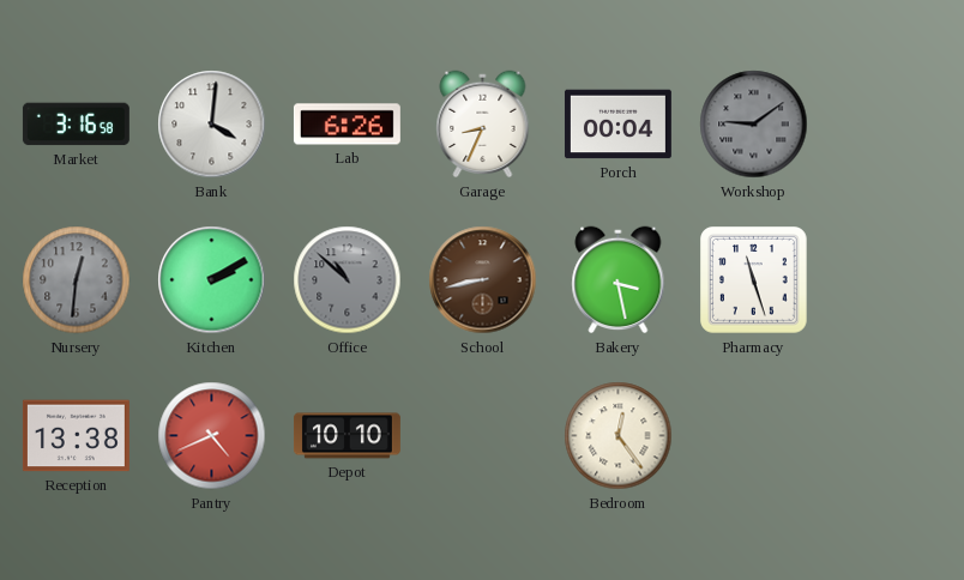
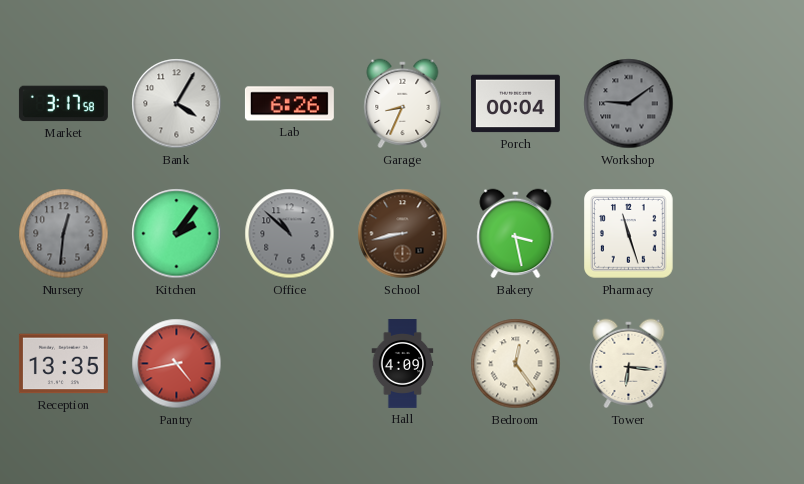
Market: 3:16 -> 3:17 (63, 104)
Bank: 4:01 -> 4:05 (177, 104)
Kitchen: 2:10 -> 2:06 (177, 234)
Reception: 13:38 -> 13:35 (63, 364)
Pantry: 4:41 -> 4:43 (177, 364)
Depot: 10:10 -> none (347, 436)
Hall: none -> 4:09 (403, 364)
Tower: none -> 6:16 (629, 364)
